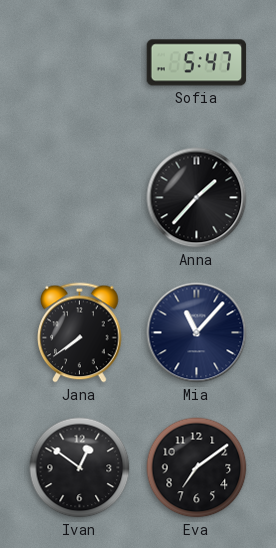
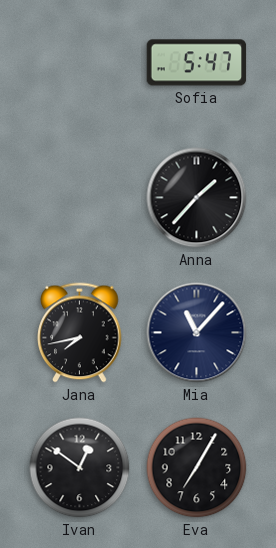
Jana: 7:39 -> 7:43 (80, 333)
Eva: 7:09 -> 7:05 (197, 468)
